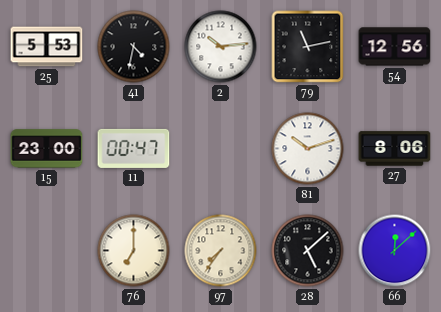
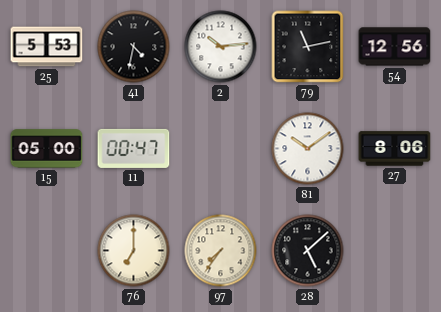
15: 23:00 -> 05:00 (47, 149)
81: 10:12 -> 10:09 (308, 149)
66: 12:08 -> none (395, 251)
